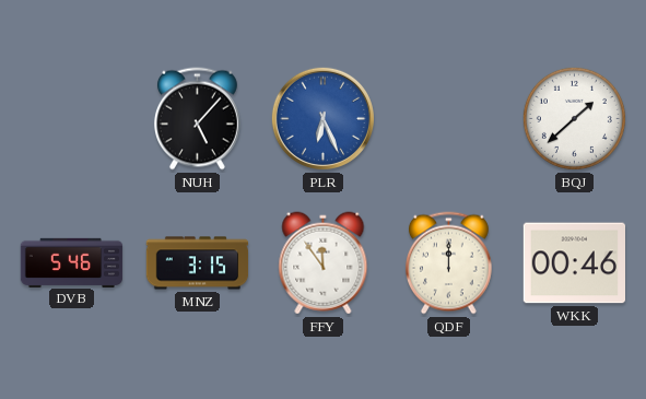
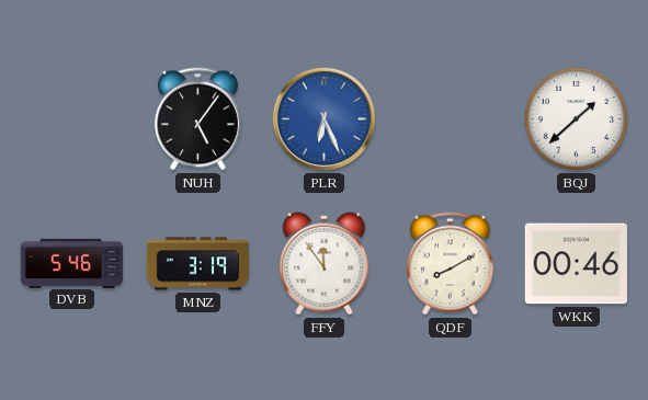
NUH: 5:07 -> 5:06 (197, 119)
MNZ: 3:15 -> 3:19 (198, 264)
QDF: 12:00 -> 8:10 (450, 264)
